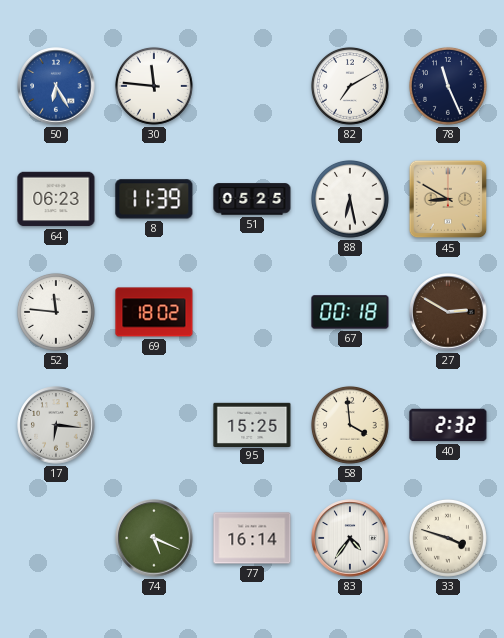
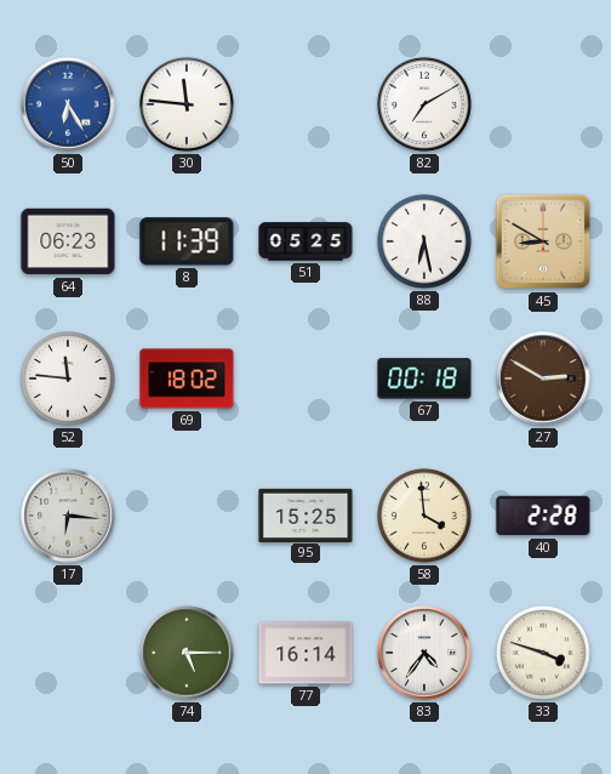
78: 11:26 -> none (448, 86)
40: 2:32 -> 2:28 (543, 516)
74: 5:19 -> 5:15 (187, 653)
